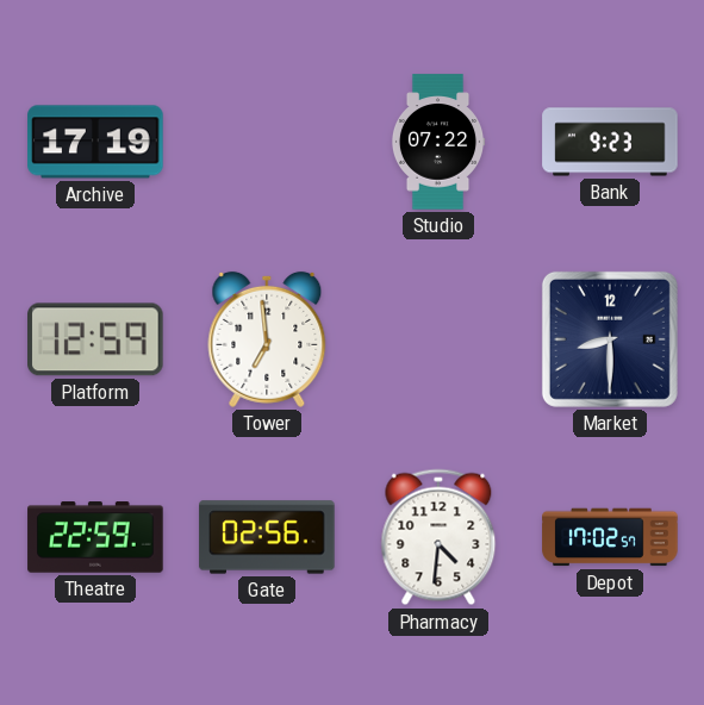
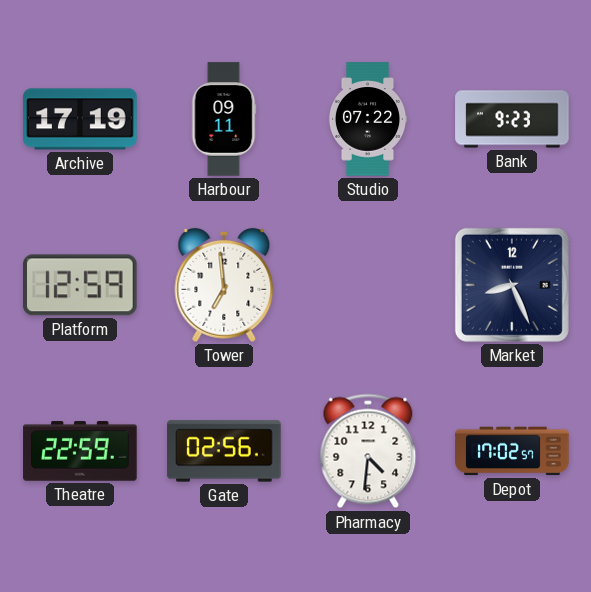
Harbour: none -> 09:11 (224, 119)
Market: 8:30 -> 8:26 (512, 285)
